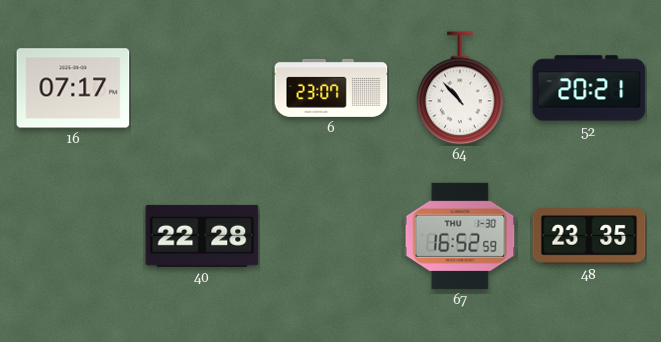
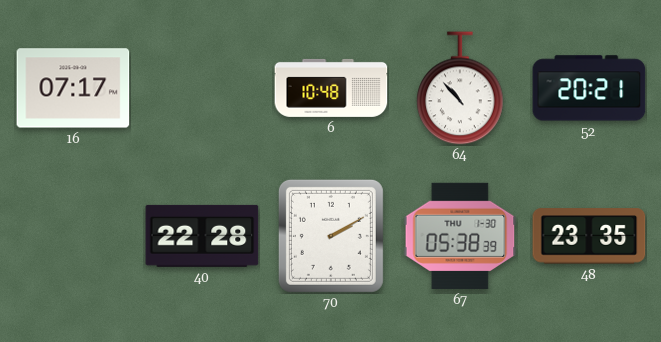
6: 23:07 -> 10:48 (331, 88)
70: none -> 2:10 (331, 236)
67: 16:52 -> 05:38 (460, 236)
